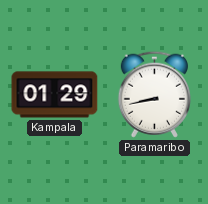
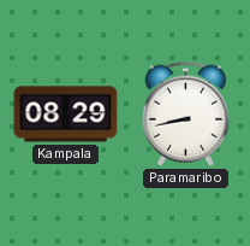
Kampala: 01:29 -> 08:29 (66, 115)
